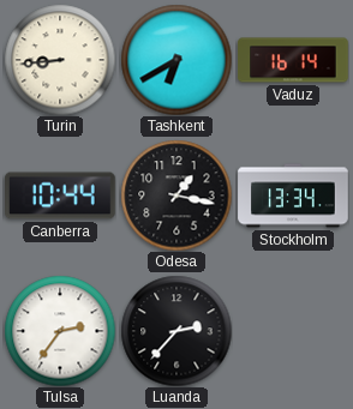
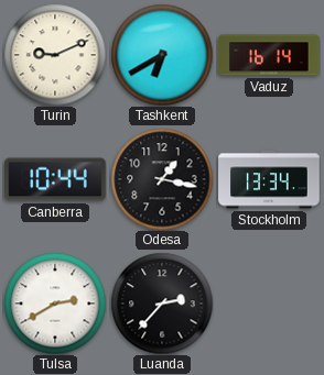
Turin: 8:44 -> 9:11 (55, 55)
Tulsa: 2:36 -> 2:40 (55, 304)
